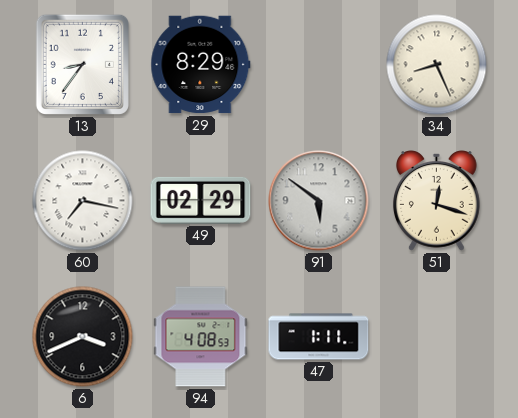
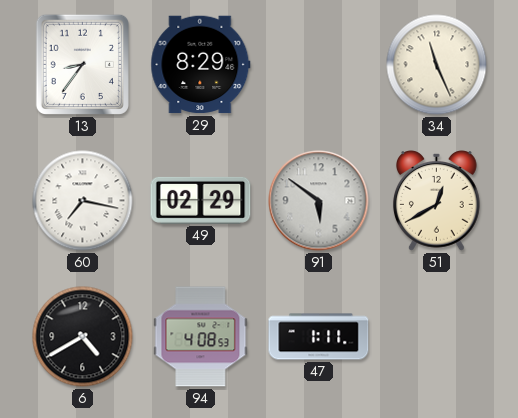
34: 8:26 -> 11:26 (437, 65)
51: 12:18 -> 12:40 (436, 201)
6: 3:41 -> 4:40 (83, 337)
